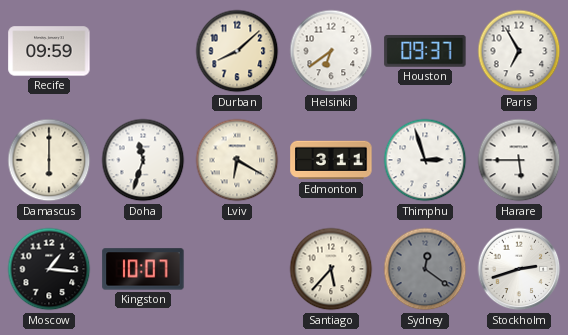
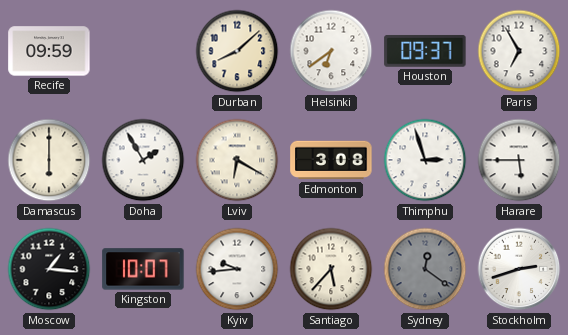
Doha: 11:33 -> 1:55 (143, 160)
Edmonton: 3:11 -> 3:08 (331, 160)
Kyiv: none -> 9:44 (237, 269)
